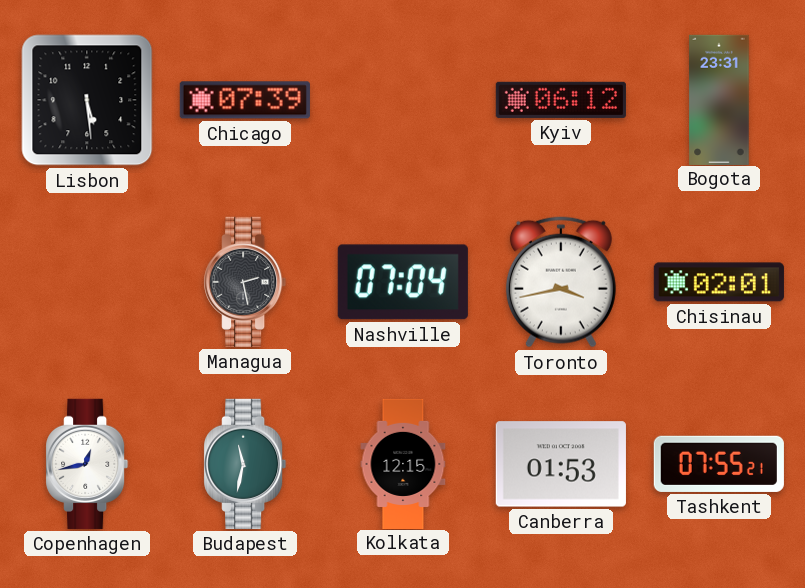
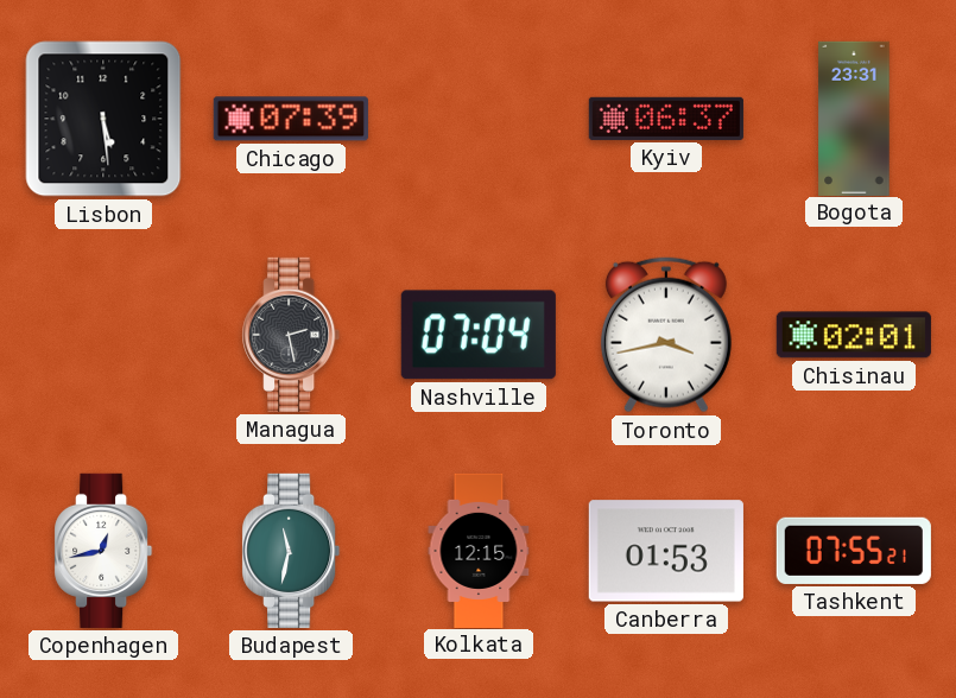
Kyiv: 06:12 -> 06:37 (666, 119)
